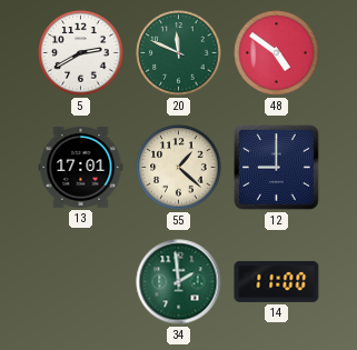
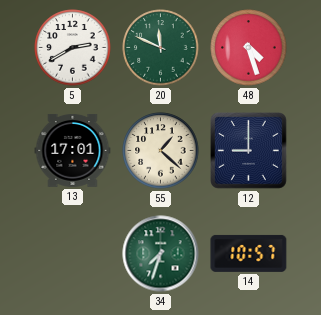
48: 4:51 -> 4:27 (249, 48)
34: 1:59 -> 7:33 (161, 254)
14: 11:00 -> 10:57 (249, 253)
